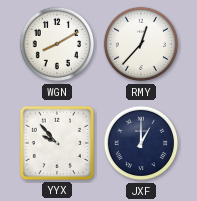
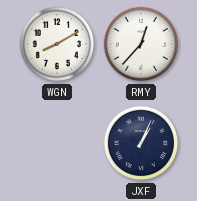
YYX: 9:53 -> none (57, 143)
JXF: 1:00 -> 1:04 (141, 143)
